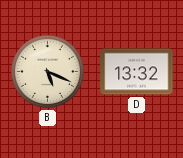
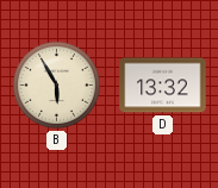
B: 5:19 -> 5:55 (56, 84)
